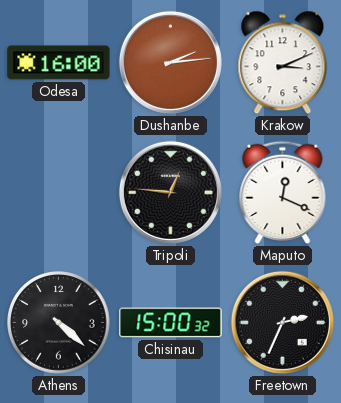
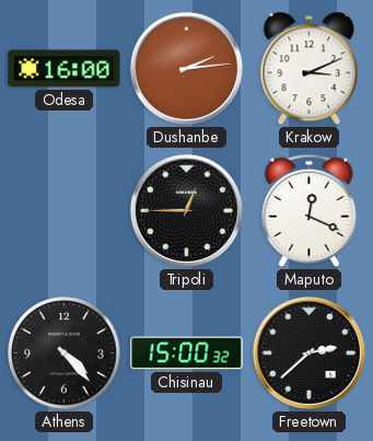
Tripoli: 12:46 -> 12:45 (186, 210)
Athens: 4:22 -> 4:23 (65, 353)
Freetown: 2:34 -> 2:38 (308, 352)
